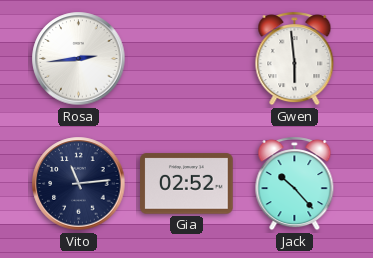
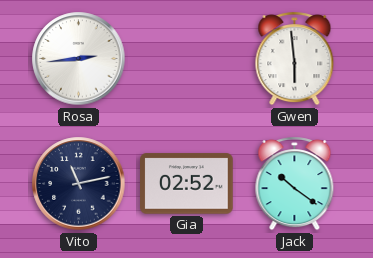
Vito: 11:14 -> 11:13 (79, 184)
Jack: 10:23 -> 10:21 (295, 184)
